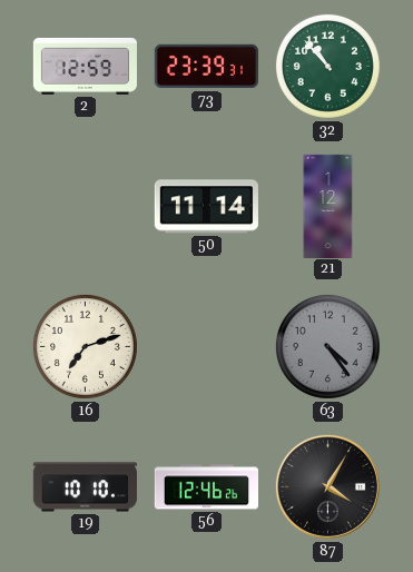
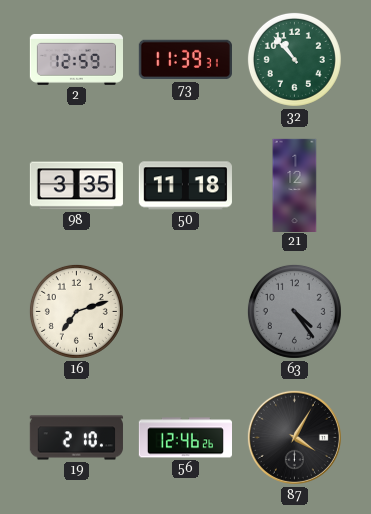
73: 23:39 -> 11:39 (185, 60)
98: none -> 3:35 (76, 186)
50: 11:14 -> 11:18 (185, 186)
19: 10:10 -> 2:10 (76, 438)
